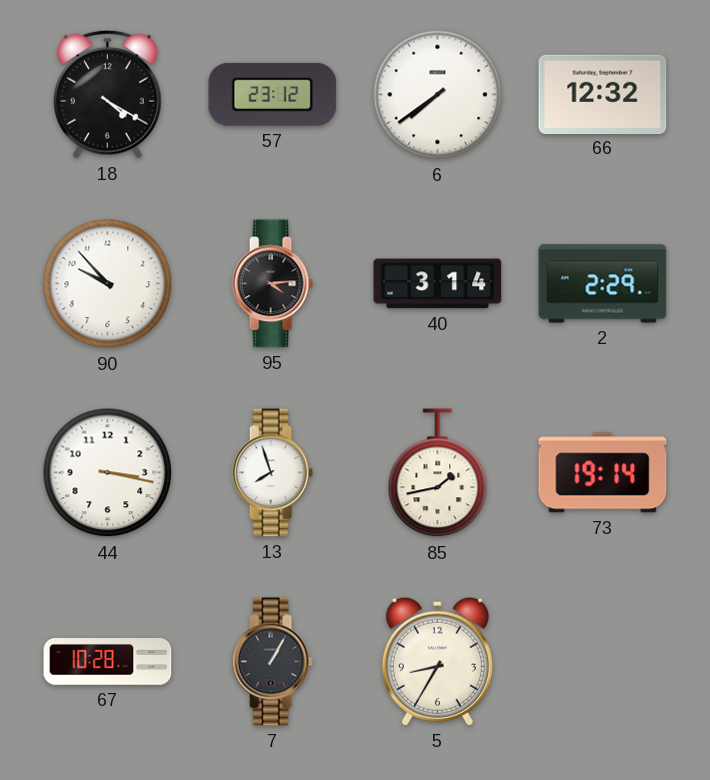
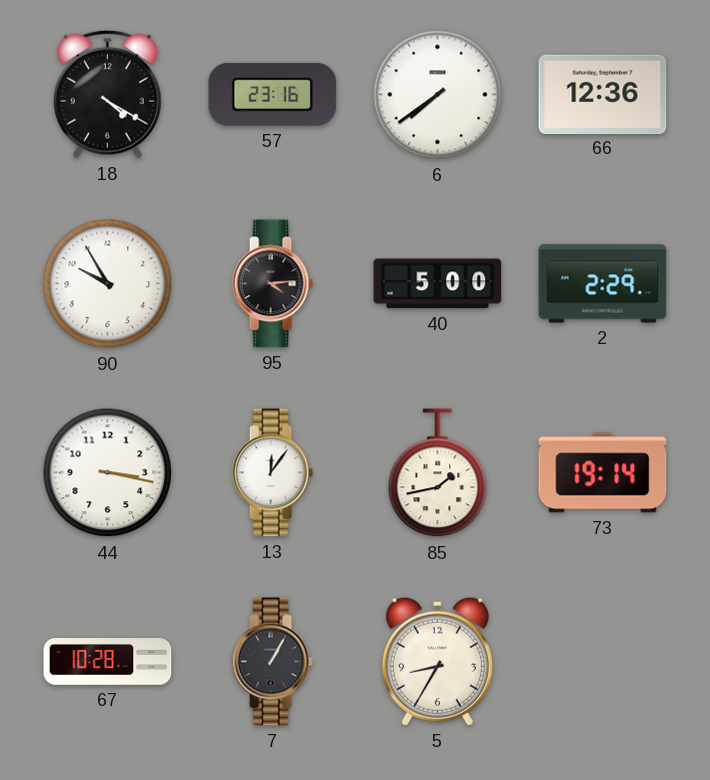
57: 23:12 -> 23:16 (273, 94)
66: 12:32 -> 12:36 (603, 94)
90: 9:53 -> 9:55 (108, 284)
40: 3:14 -> 5:00 (438, 284)
13: 7:57 -> 12:06 (272, 473)
